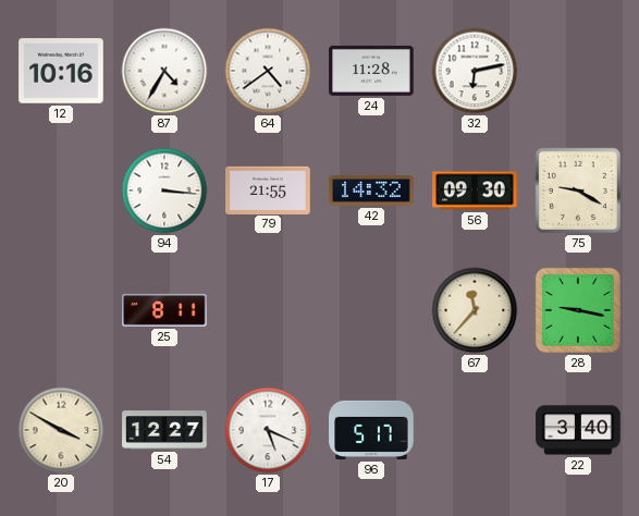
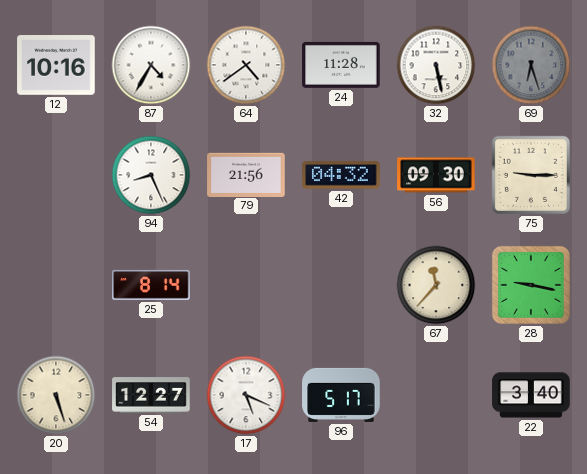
32: 6:13 -> 5:28 (436, 65)
69: none -> 6:27 (531, 65)
94: 3:16 -> 8:26 (151, 175)
79: 21:55 -> 21:56 (246, 174)
42: 14:32 -> 04:32 (341, 175)
75: 9:20 -> 9:15 (531, 175)
25: 8:11 -> 8:14 (151, 285)
20: 3:50 -> 5:27 (56, 395)
